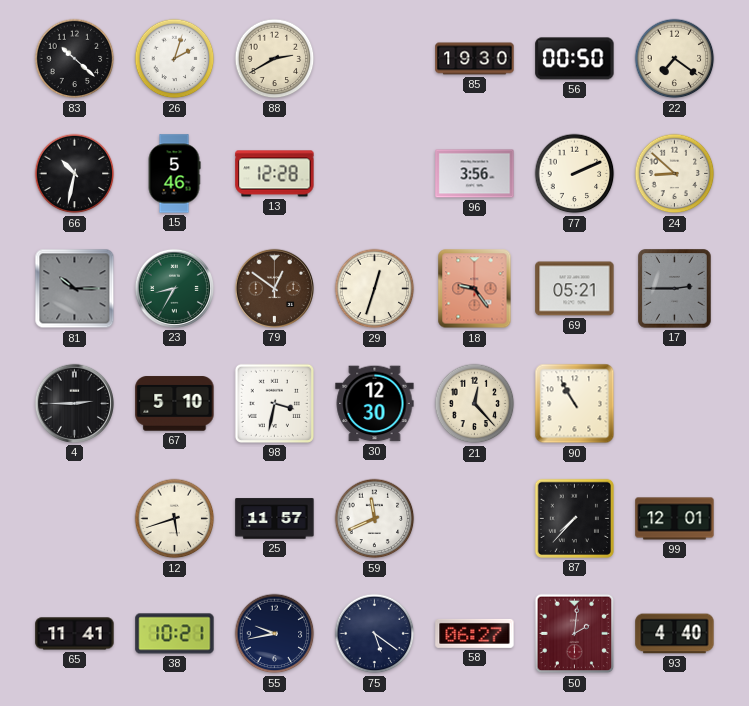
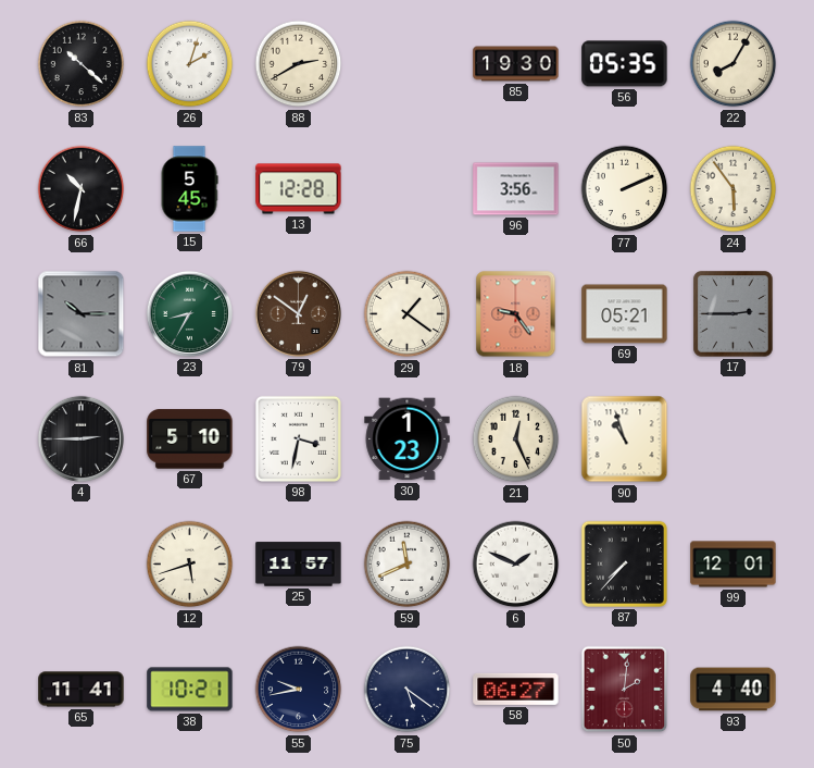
56: 00:50 -> 05:35 (625, 64)
22: 7:21 -> 8:05 (734, 64)
15: 5:46 -> 5:45 (189, 189)
24: 8:52 -> 5:54 (734, 189)
29: 12:33 -> 1:21 (408, 314)
30: 12:30 -> 1:23 (408, 439)
21: 12:23 -> 12:26 (516, 439)
90: 10:55 -> 10:57 (625, 439)
6: none -> 1:49 (516, 565)
